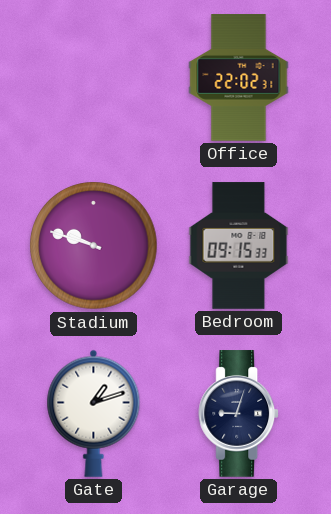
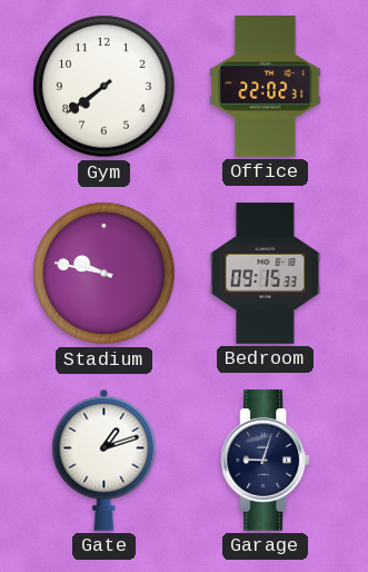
Gym: none -> 7:39 (105, 87)
Stadium: 9:48 -> 9:47 (105, 274)
